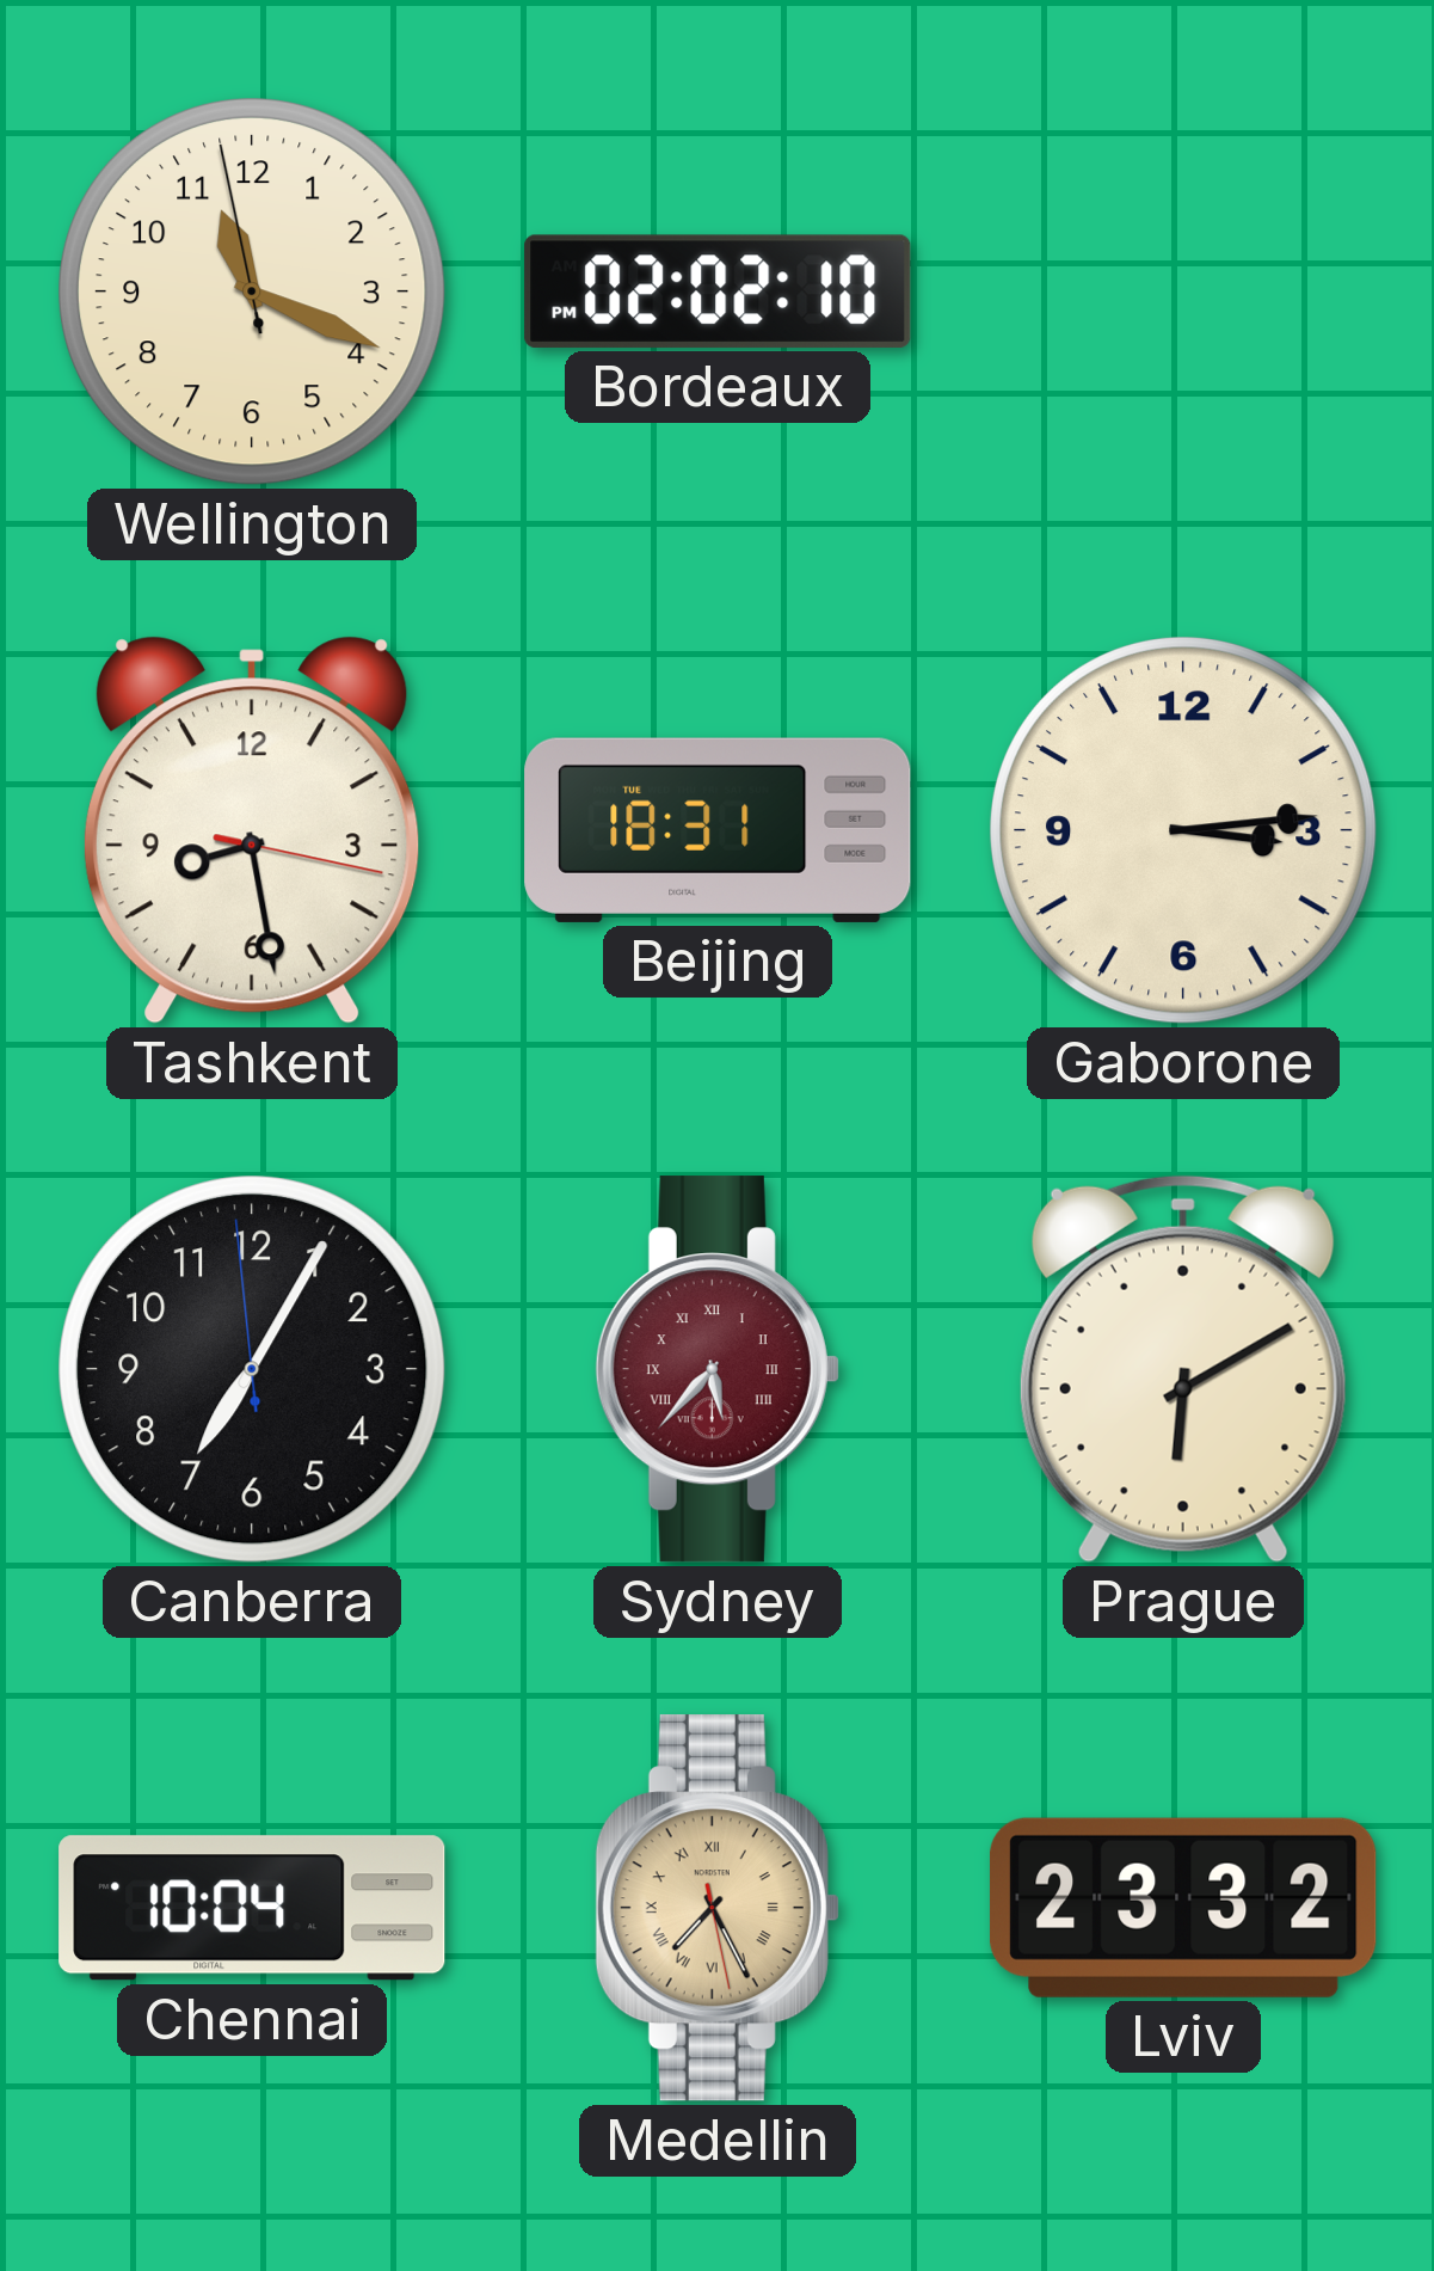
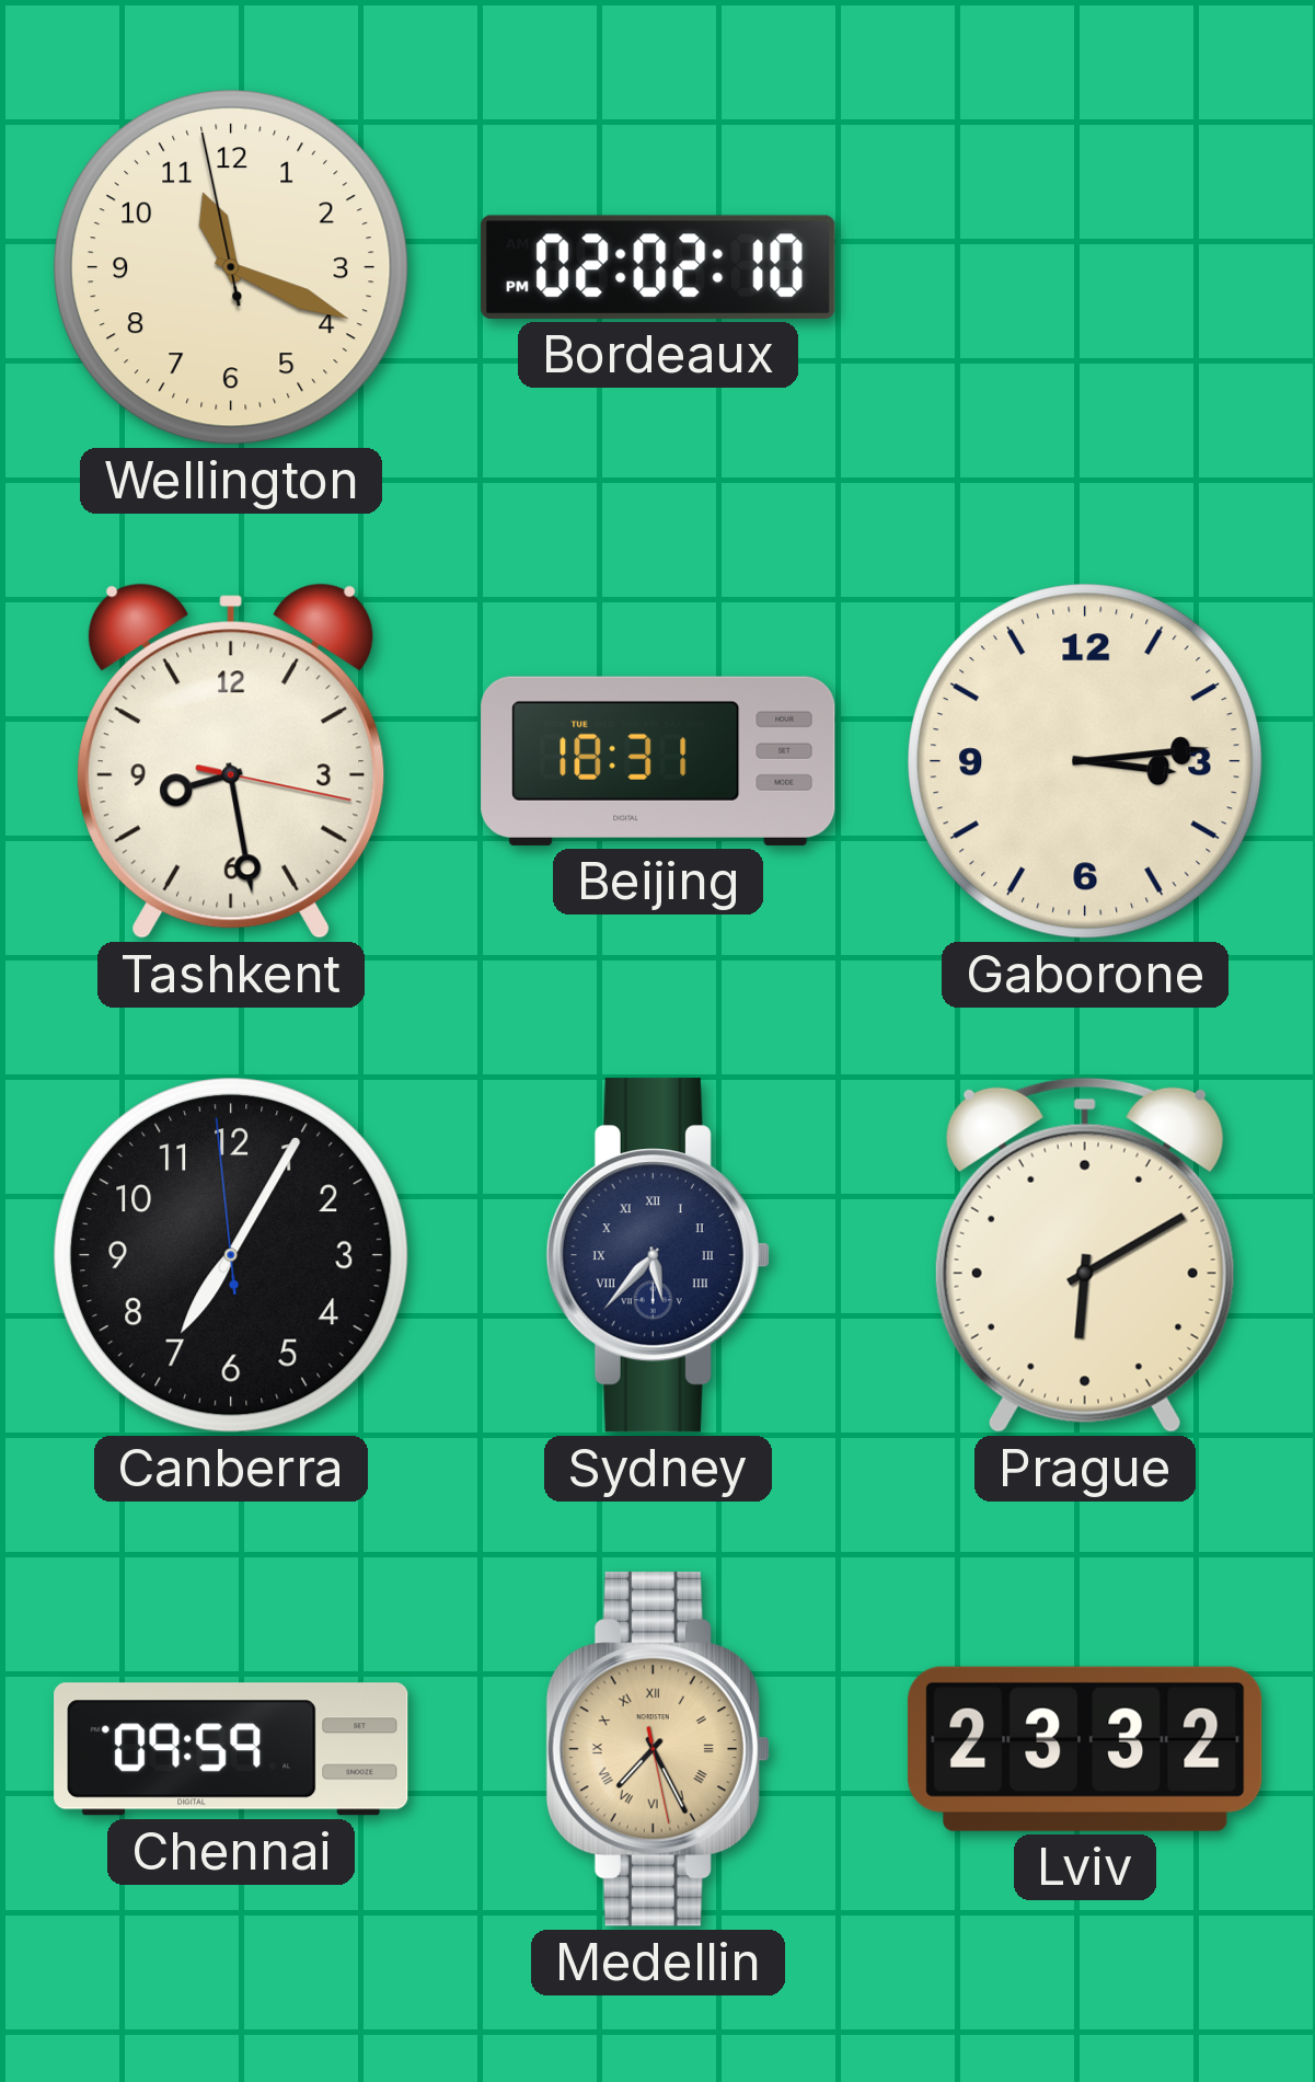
Sydney dial: burgundy -> navy (658, 1255)
Chennai: 10:04 -> 09:59 (231, 1749)
